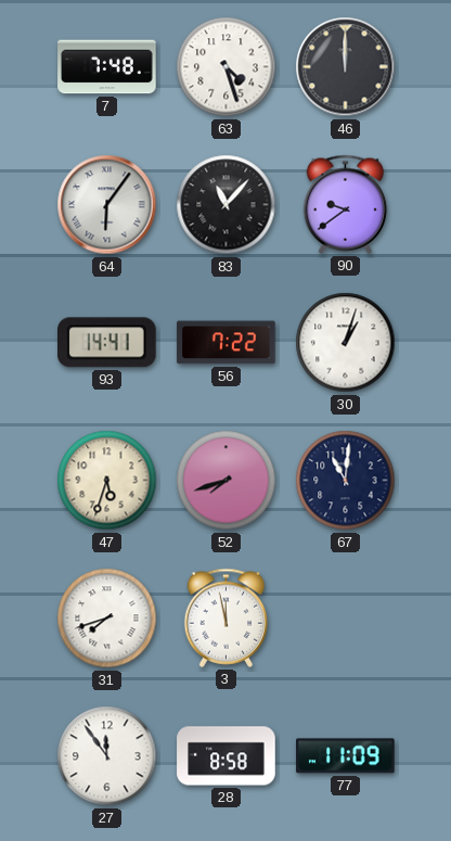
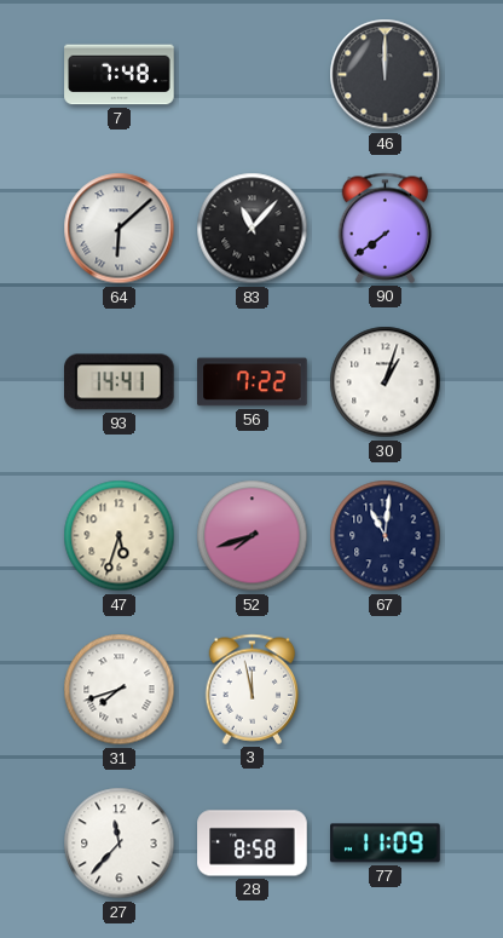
63: 4:27 -> none (227, 67)
64: 6:06 -> 6:08 (120, 229)
90: 9:39 -> 7:39 (386, 228)
27: 11:54 -> 11:37 (120, 844)
